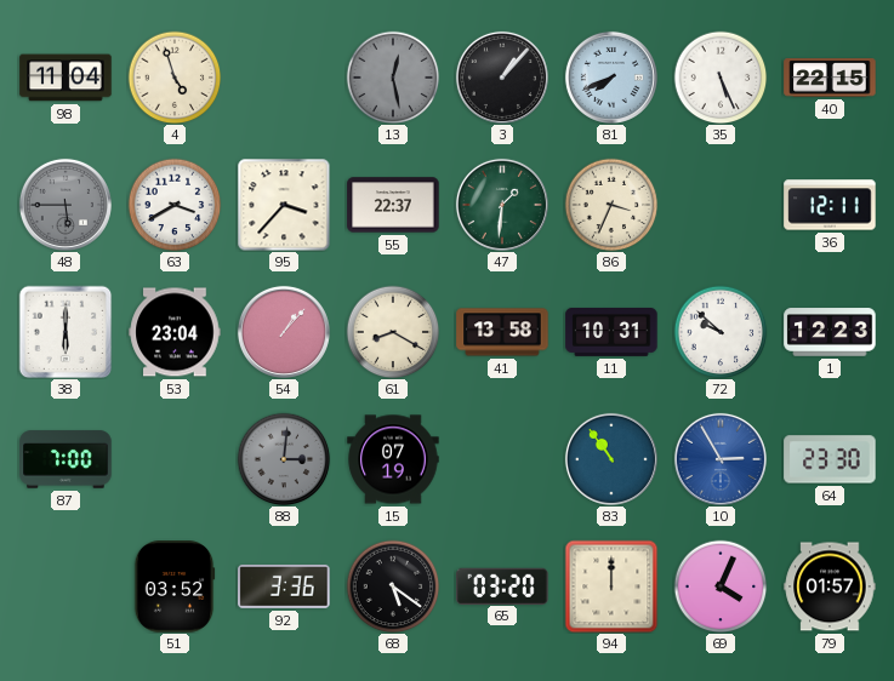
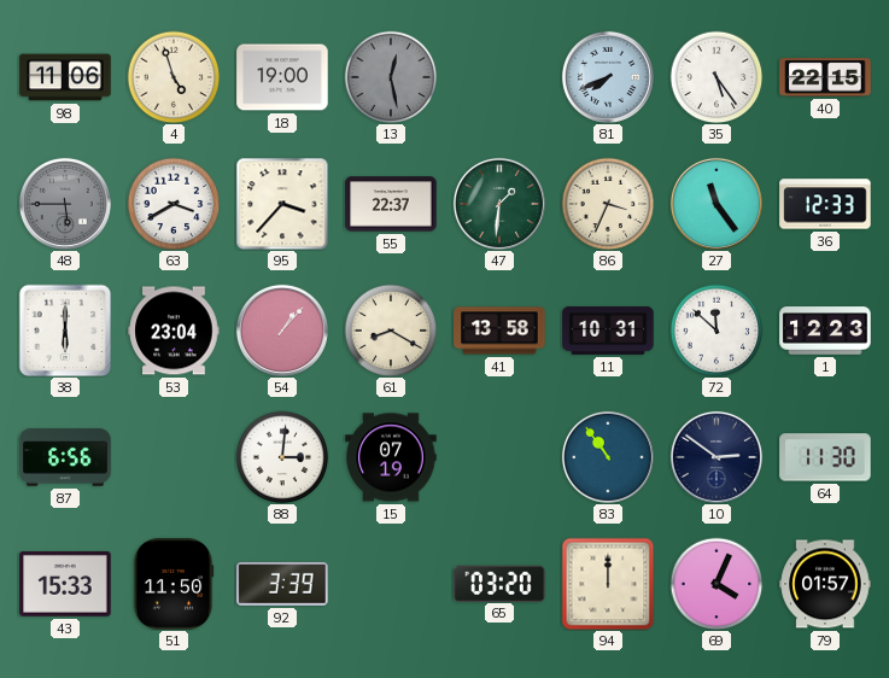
98: 11:04 -> 11:06 (65, 77)
18: none -> 19:00 (282, 77)
3: 1:07 -> none (502, 78)
35: 5:26 -> 5:24 (717, 77)
27: none -> 11:24 (717, 204)
36: 12:11 -> 12:33 (825, 204)
72: 9:52 -> 11:52 (717, 331)
87: 7:00 -> 6:56 (65, 457)
88 dial: grey -> white (282, 457)
10: 2:55 -> 2:51 (717, 457)
10 dial: blue -> navy (717, 457)
64: 23:30 -> 11:30 (825, 457)
43: none -> 15:33 (65, 584)
51: 03:52 -> 11:50 (174, 584)
92: 3:36 -> 3:39 (282, 584)
68: 5:21 -> none (393, 586)
